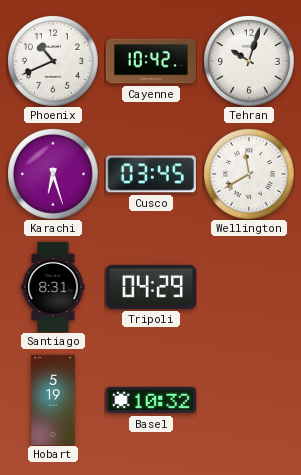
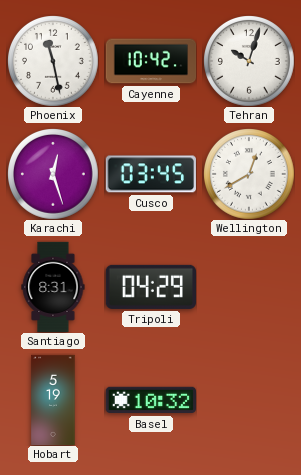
Phoenix: 10:41 -> 11:28 (53, 61)
Karachi: 6:27 -> 12:27 (53, 174)
Wellington: 11:40 -> 12:40 (249, 174)
